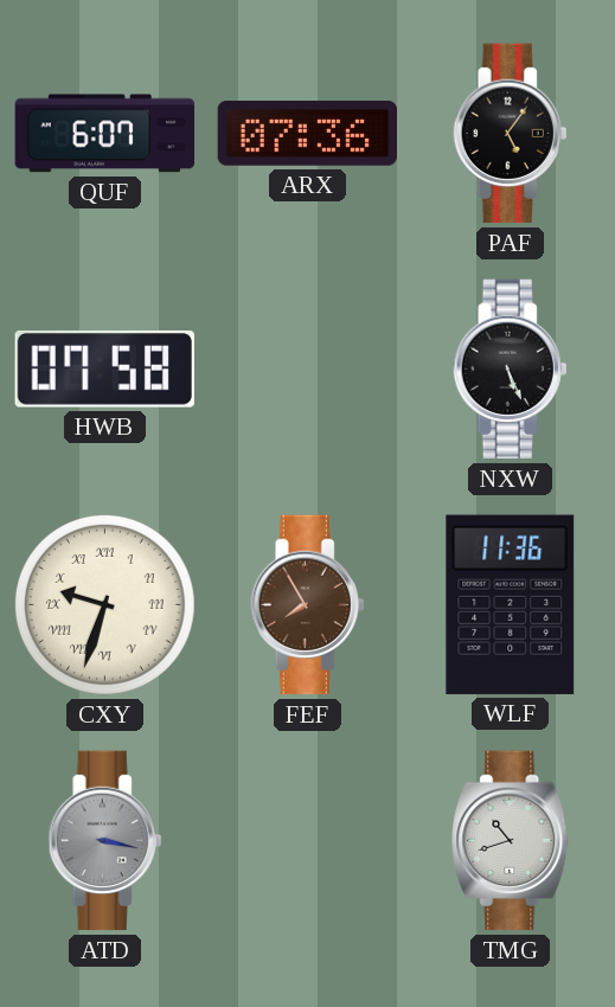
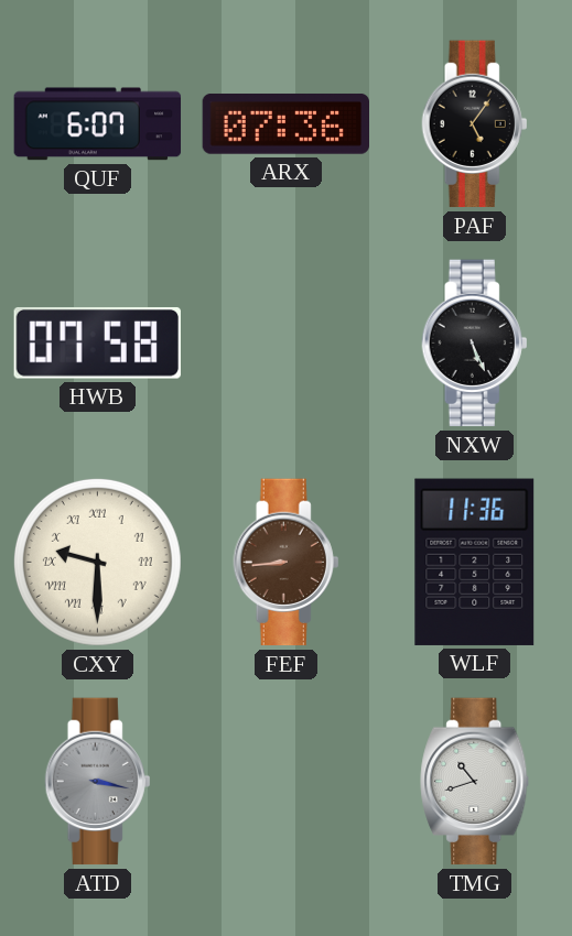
CXY: 9:33 -> 9:30 (97, 562)
FEF: 7:55 -> 8:44 (287, 563)
